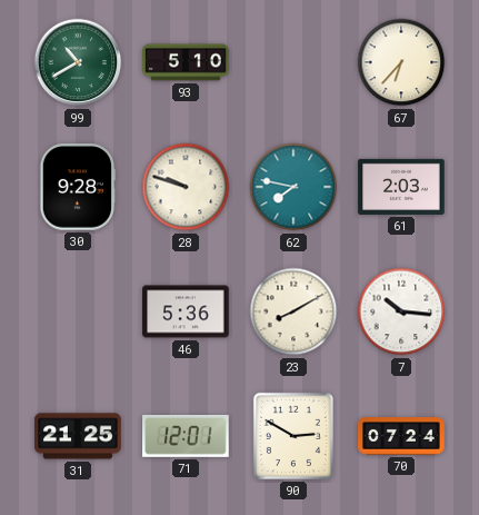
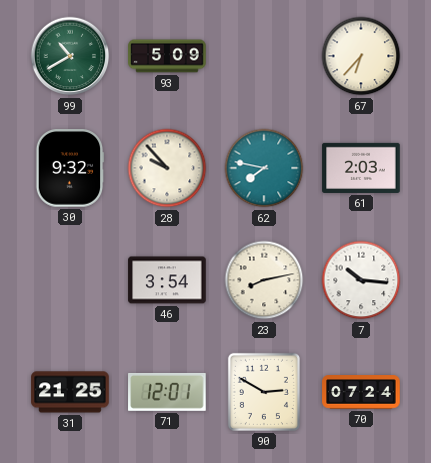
93: 5:10 -> 5:09 (167, 56)
30: 9:28 -> 9:32 (70, 168)
28: 9:48 -> 9:53 (167, 168)
46: 5:36 -> 3:54 (167, 280)
23: 8:10 -> 8:13 (264, 280)
